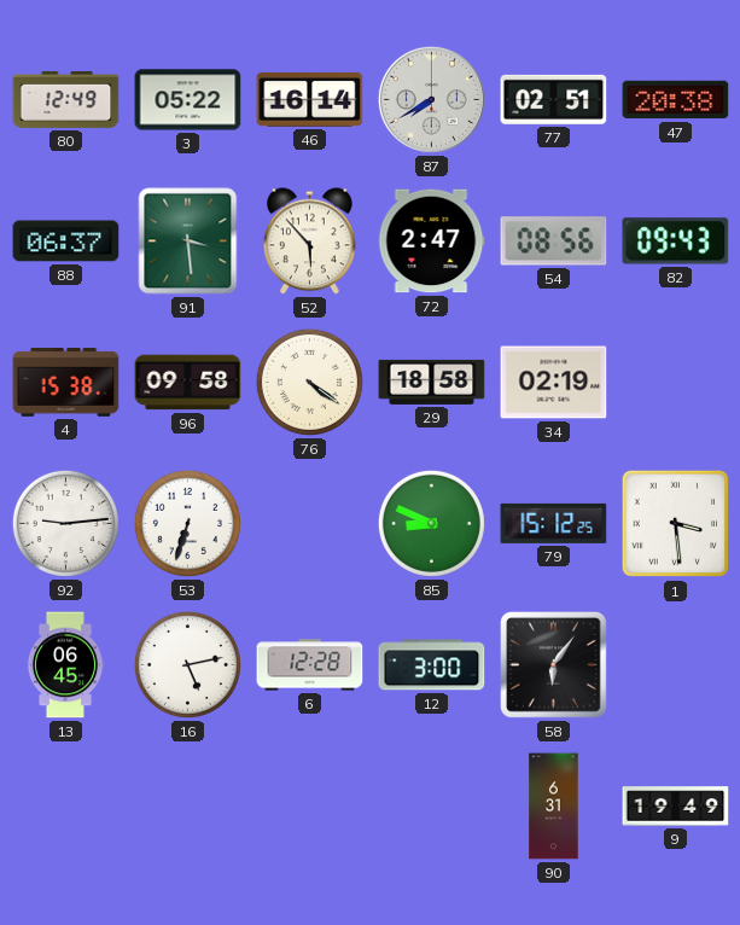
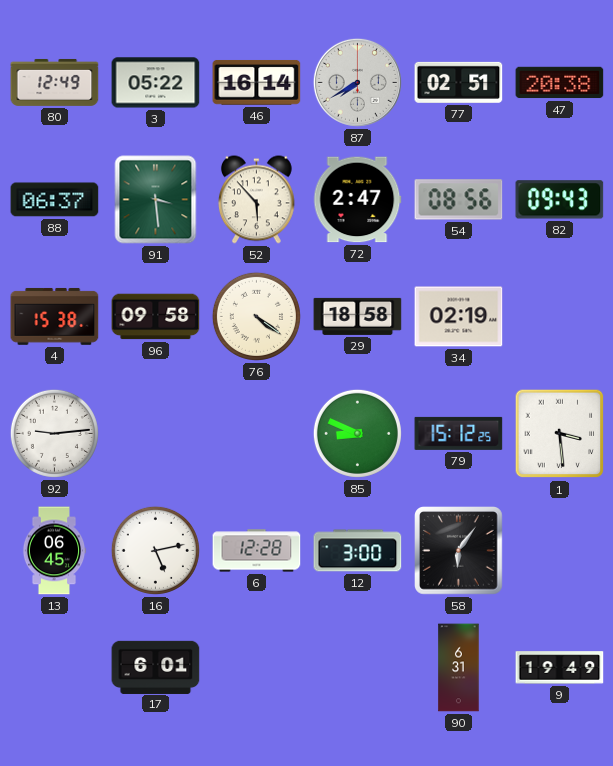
53: 6:33 -> none (187, 523)
17: none -> 6:01 (156, 667)
